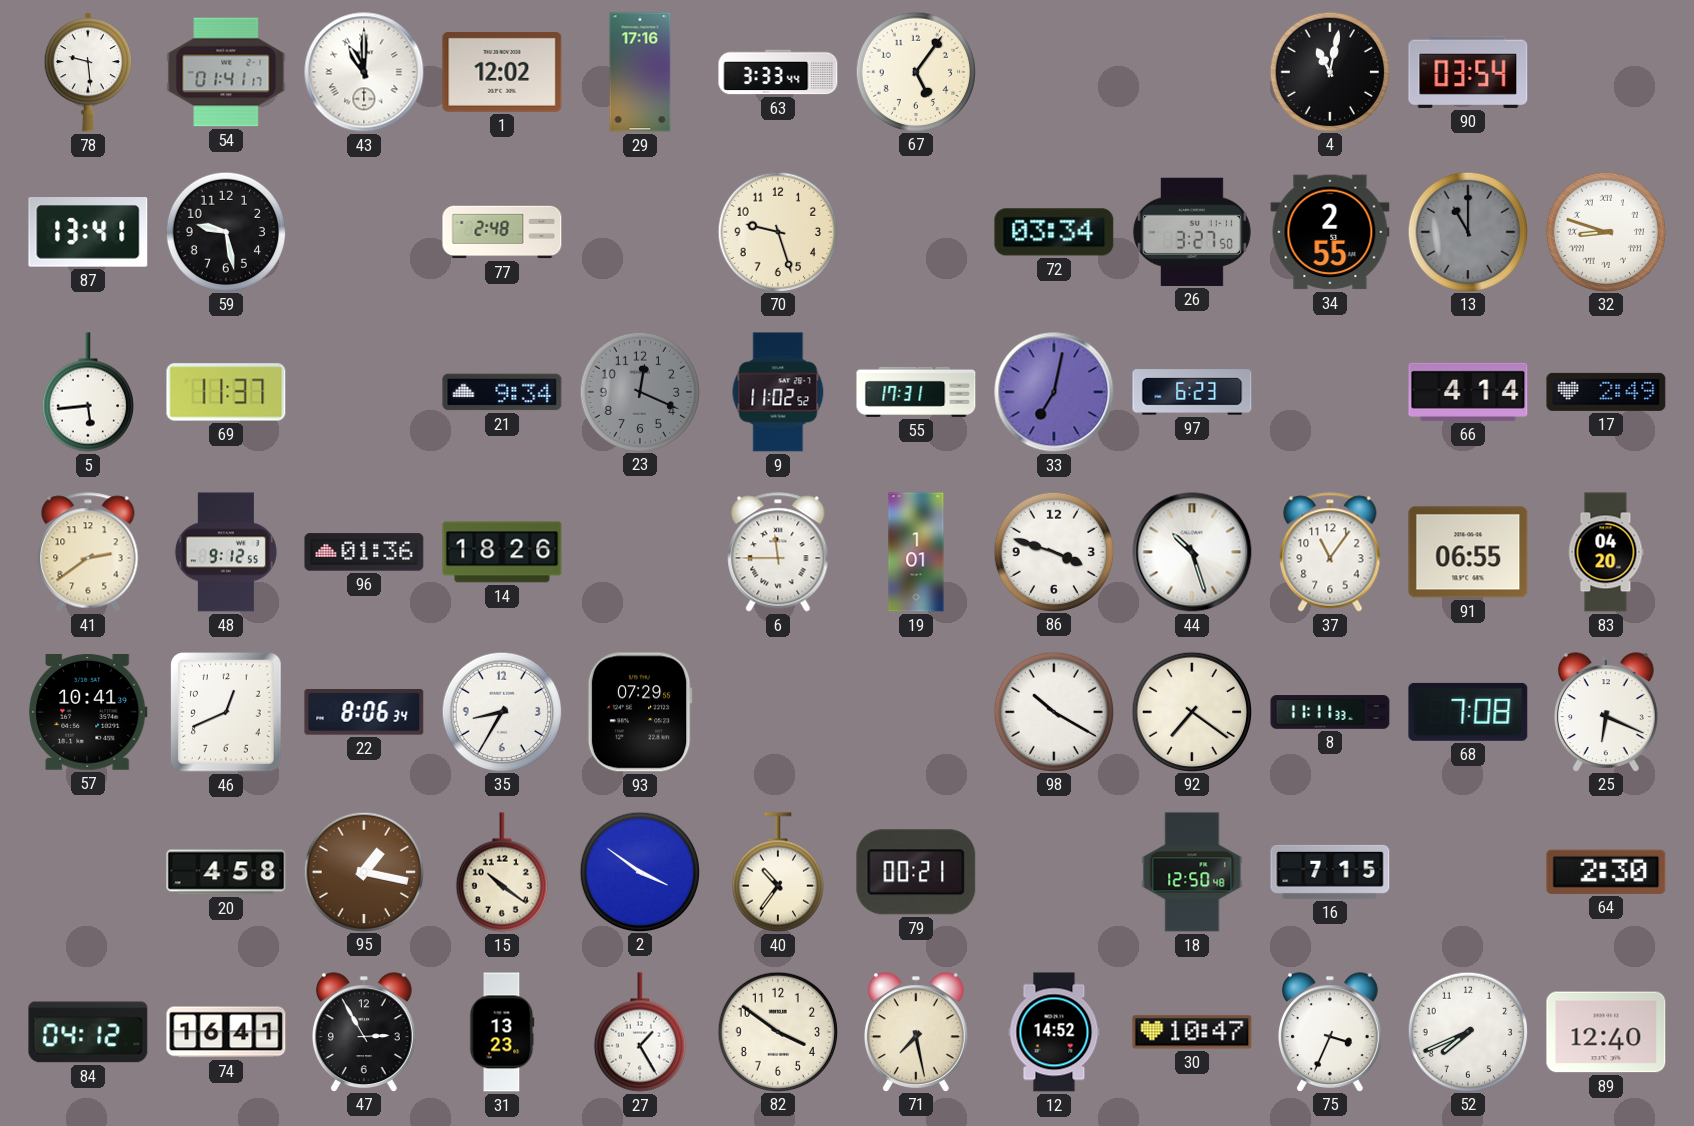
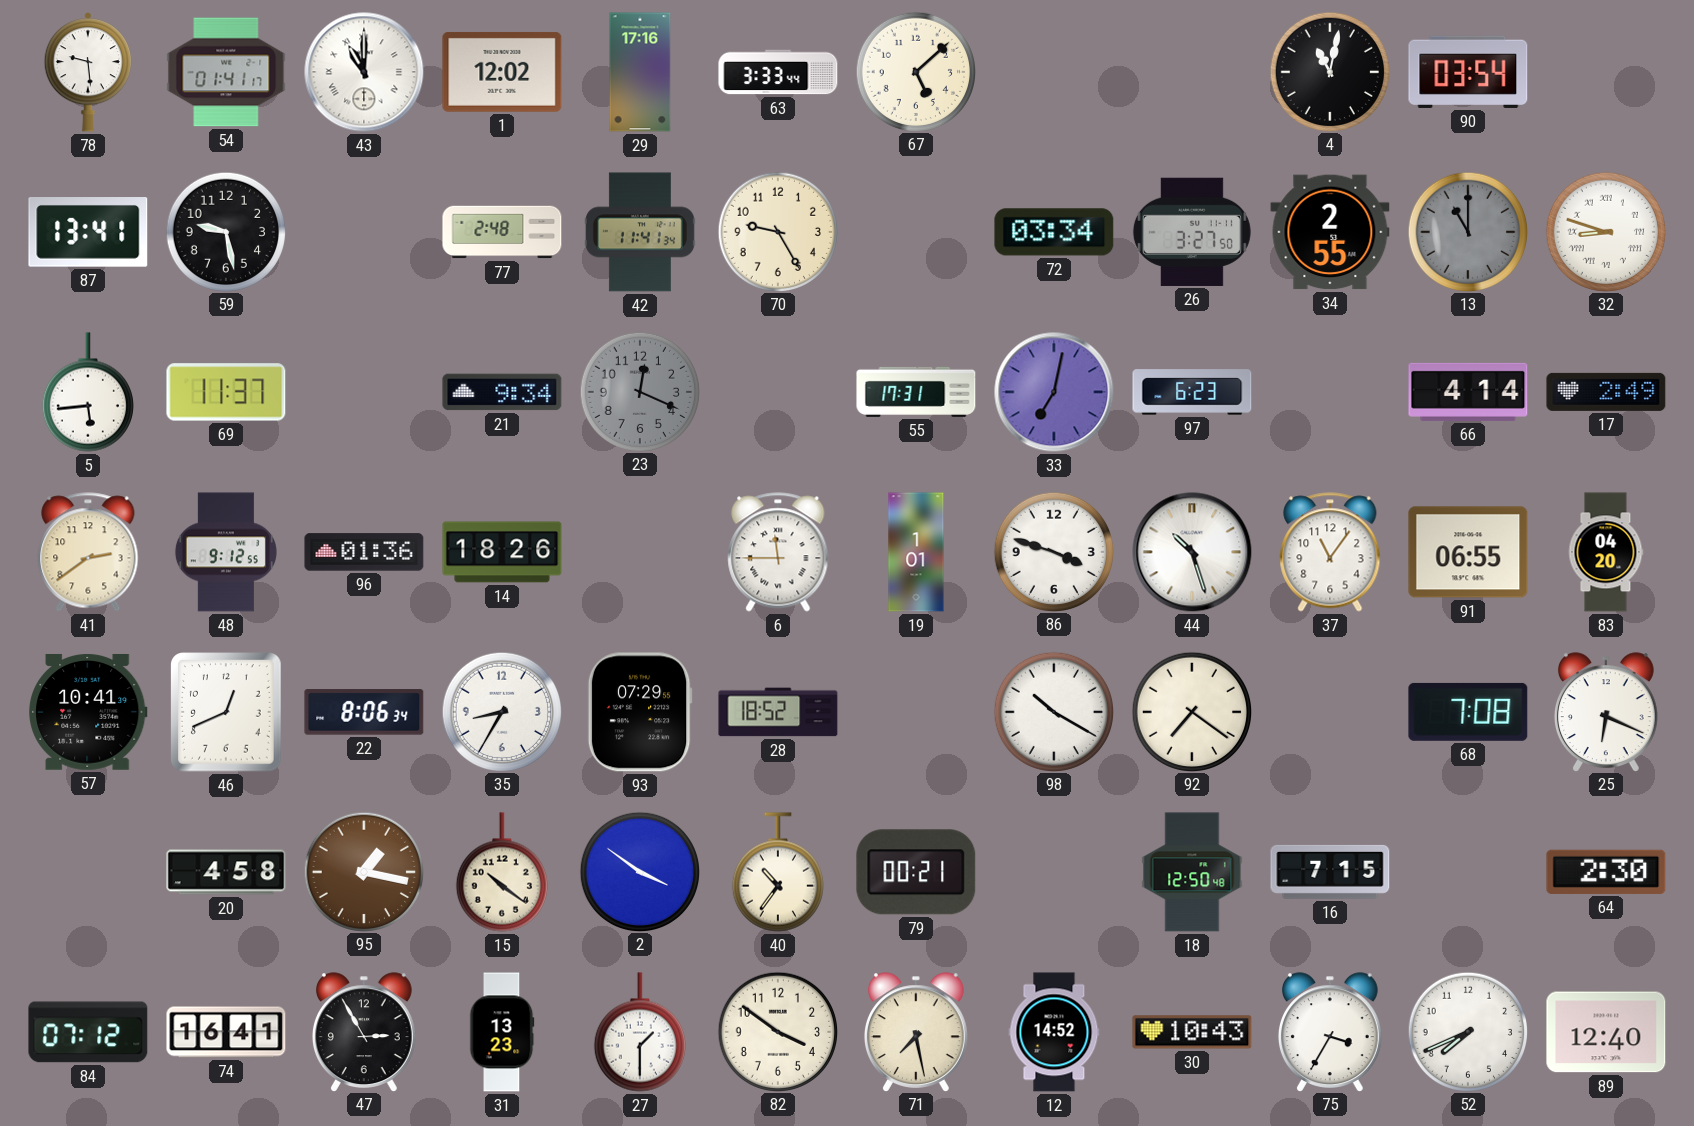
67: 5:06 -> 5:08 (915, 71)
42: none -> 11:41 (640, 232)
70: 9:27 -> 9:25 (777, 231)
9: 11:02 -> none (778, 392)
28: none -> 18:52 (778, 712)
8: 11:11 -> none (1330, 712)
84: 04:12 -> 07:12 (88, 1032)
27: 1:25 -> 1:30 (640, 1032)
30: 10:47 -> 10:43 (1192, 1032)
75: 3:34 -> 3:35 (1330, 1032)
